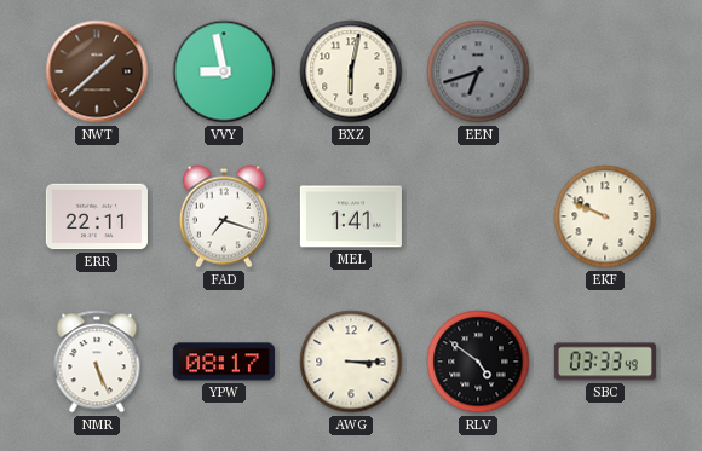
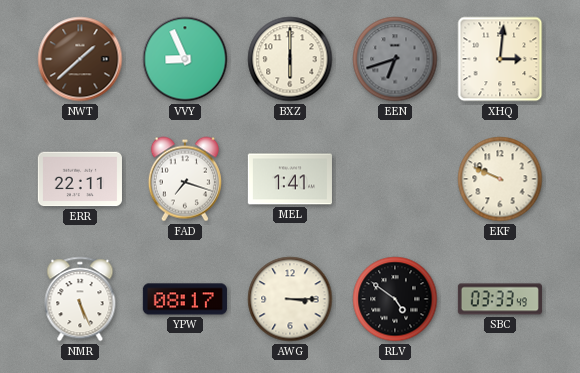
VVY: 8:58 -> 8:56 (185, 59)
BXZ: 6:02 -> 6:00 (290, 59)
XHQ: none -> 3:01 (500, 59)
